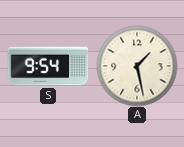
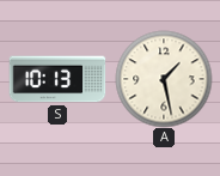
S: 9:54 -> 10:13 (57, 79)
